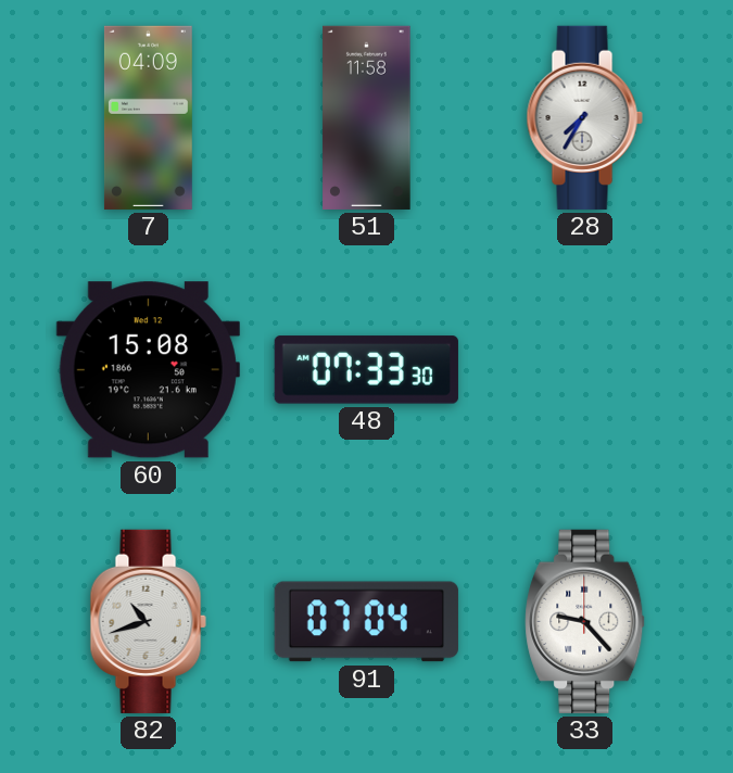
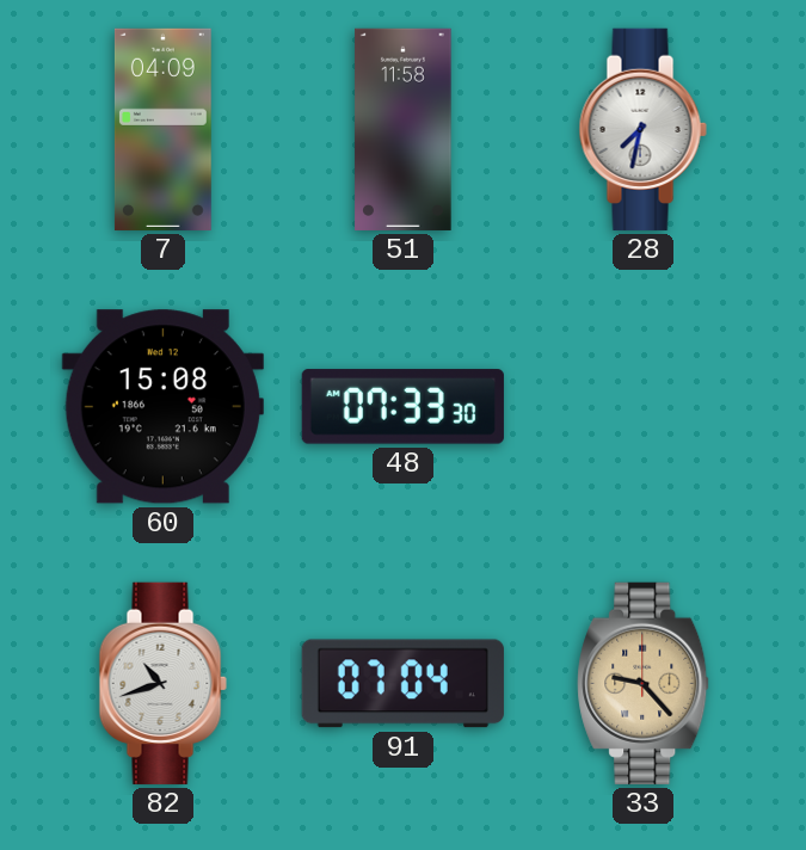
28: 7:35 -> 7:32 (642, 129)
33 dial: white -> champagne (644, 683)
